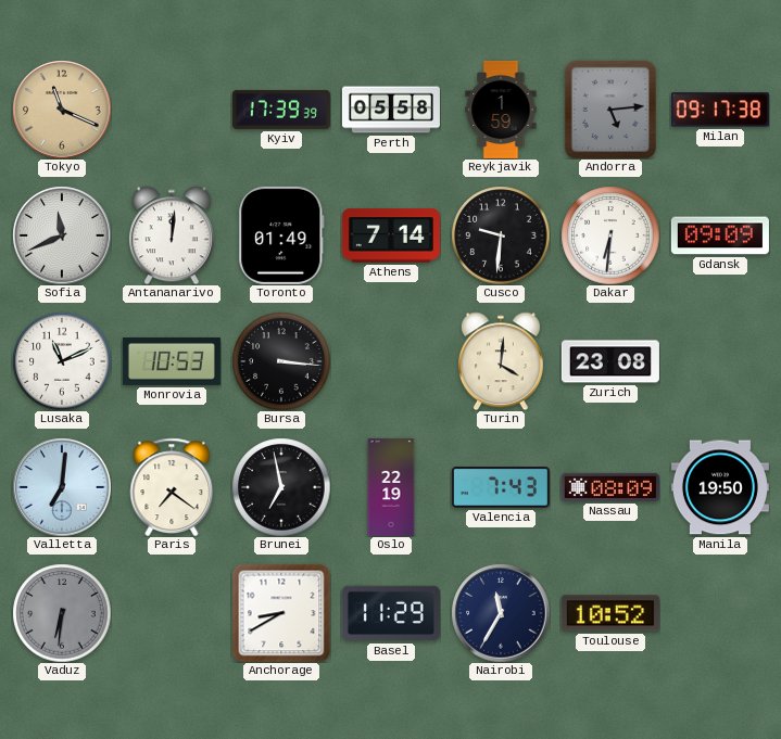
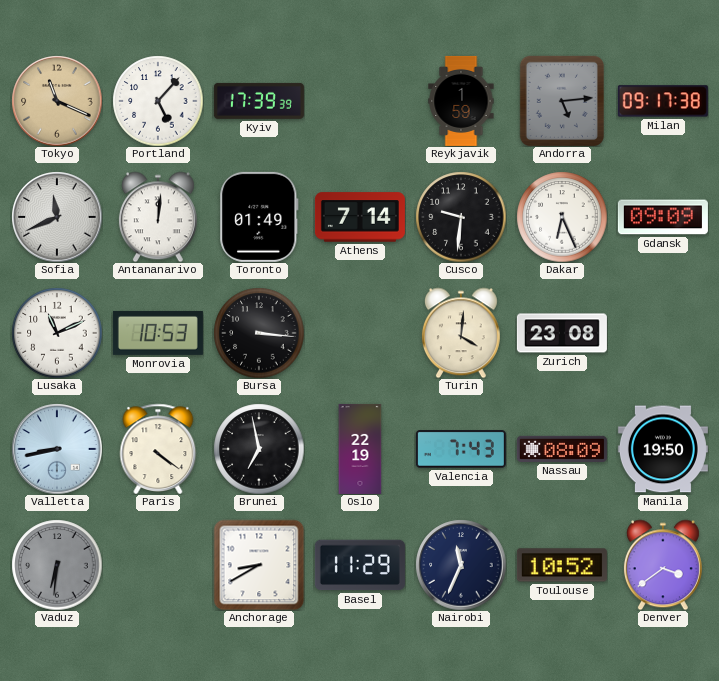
Portland: none -> 5:07 (158, 101)
Perth: 05:58 -> none (391, 110)
Dakar: 6:31 -> 6:26 (562, 217)
Valletta: 7:01 -> 8:43 (57, 449)
Paris: 7:21 -> 4:21 (158, 448)
Nairobi: 11:35 -> 11:34 (461, 565)
Denver: none -> 3:39 (663, 565)
